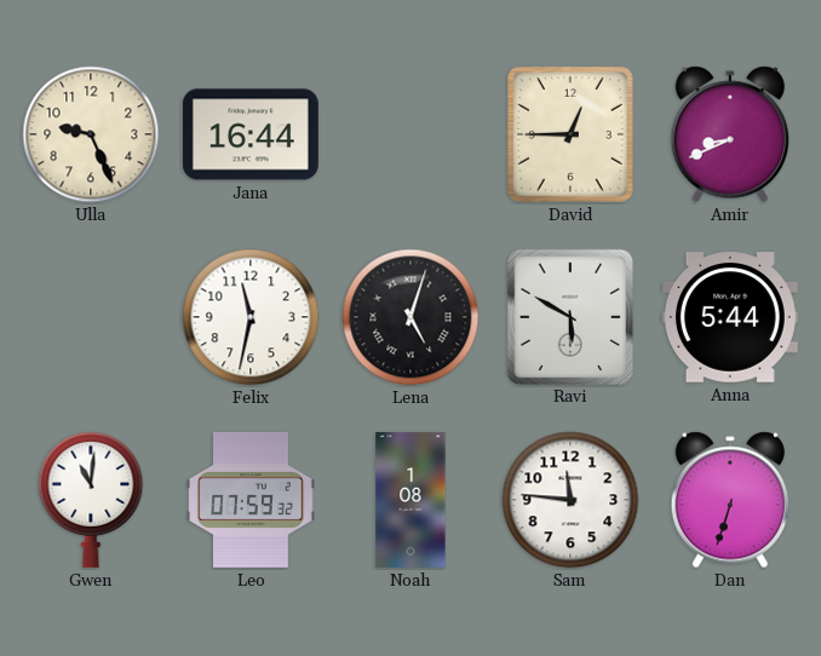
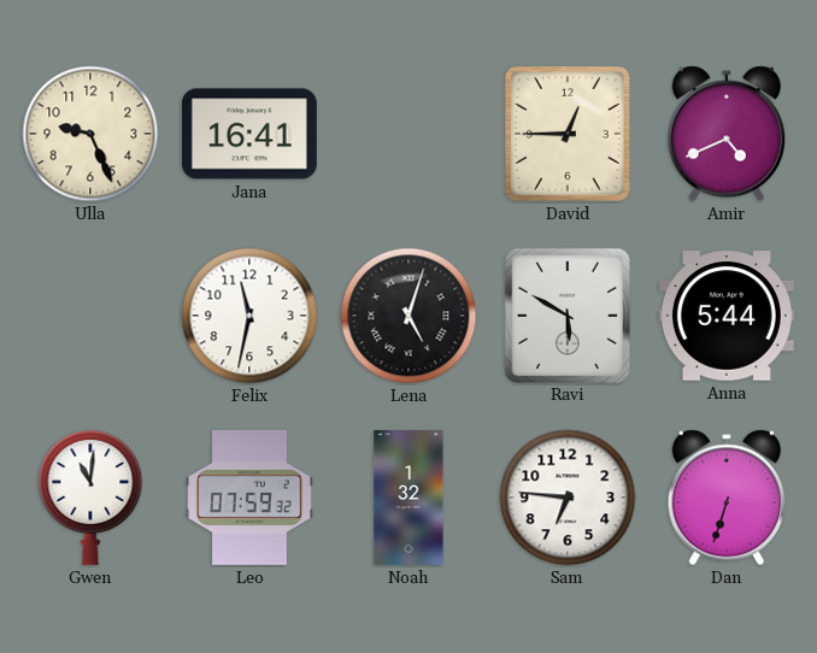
Jana: 16:44 -> 16:41 (249, 134)
Amir: 8:41 -> 4:41 (727, 134)
Noah: 1:08 -> 1:32 (408, 498)
Sam: 11:46 -> 6:46 (568, 498)
